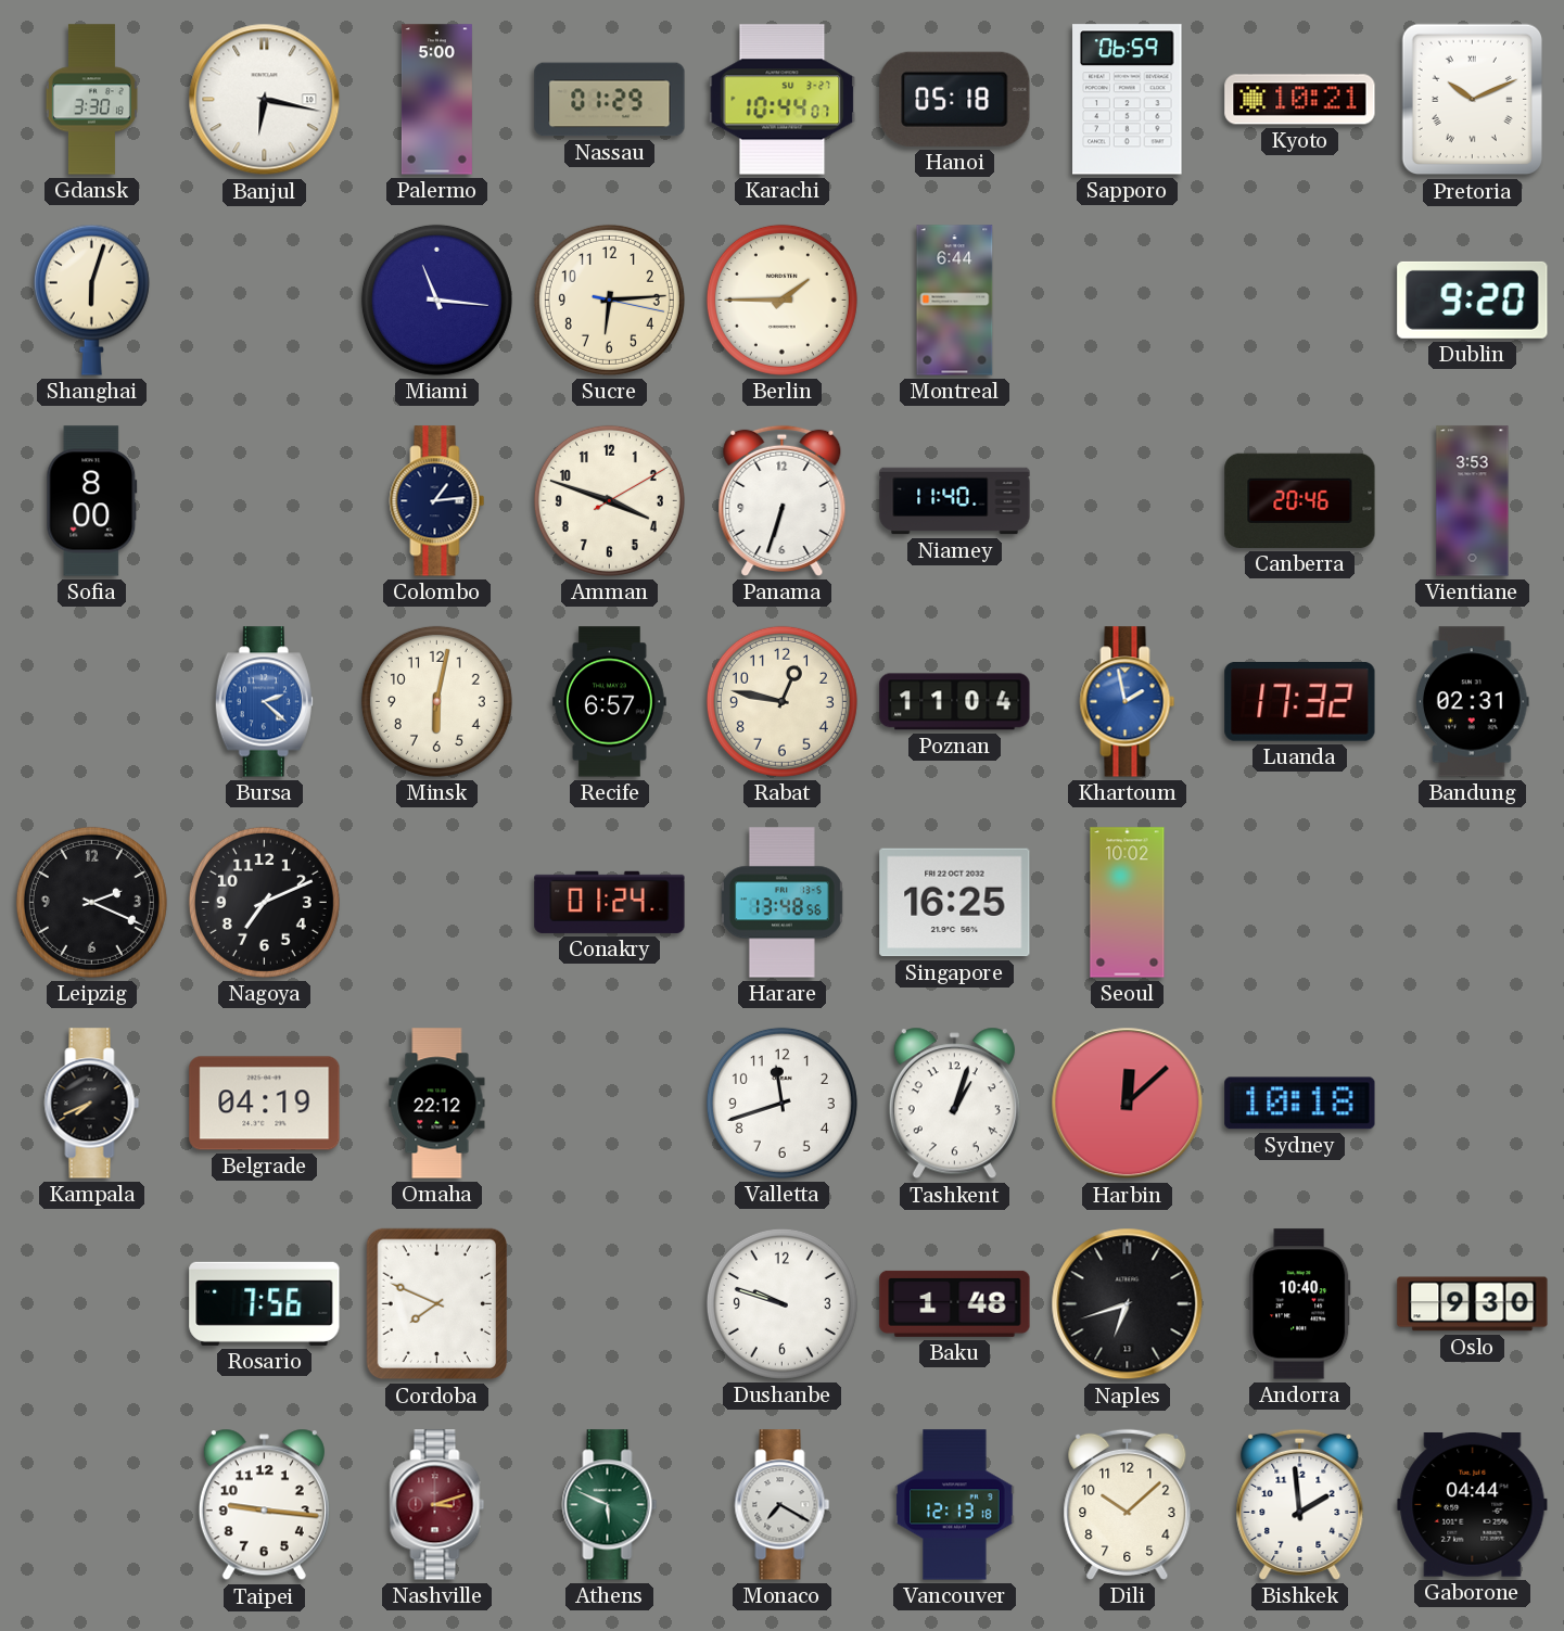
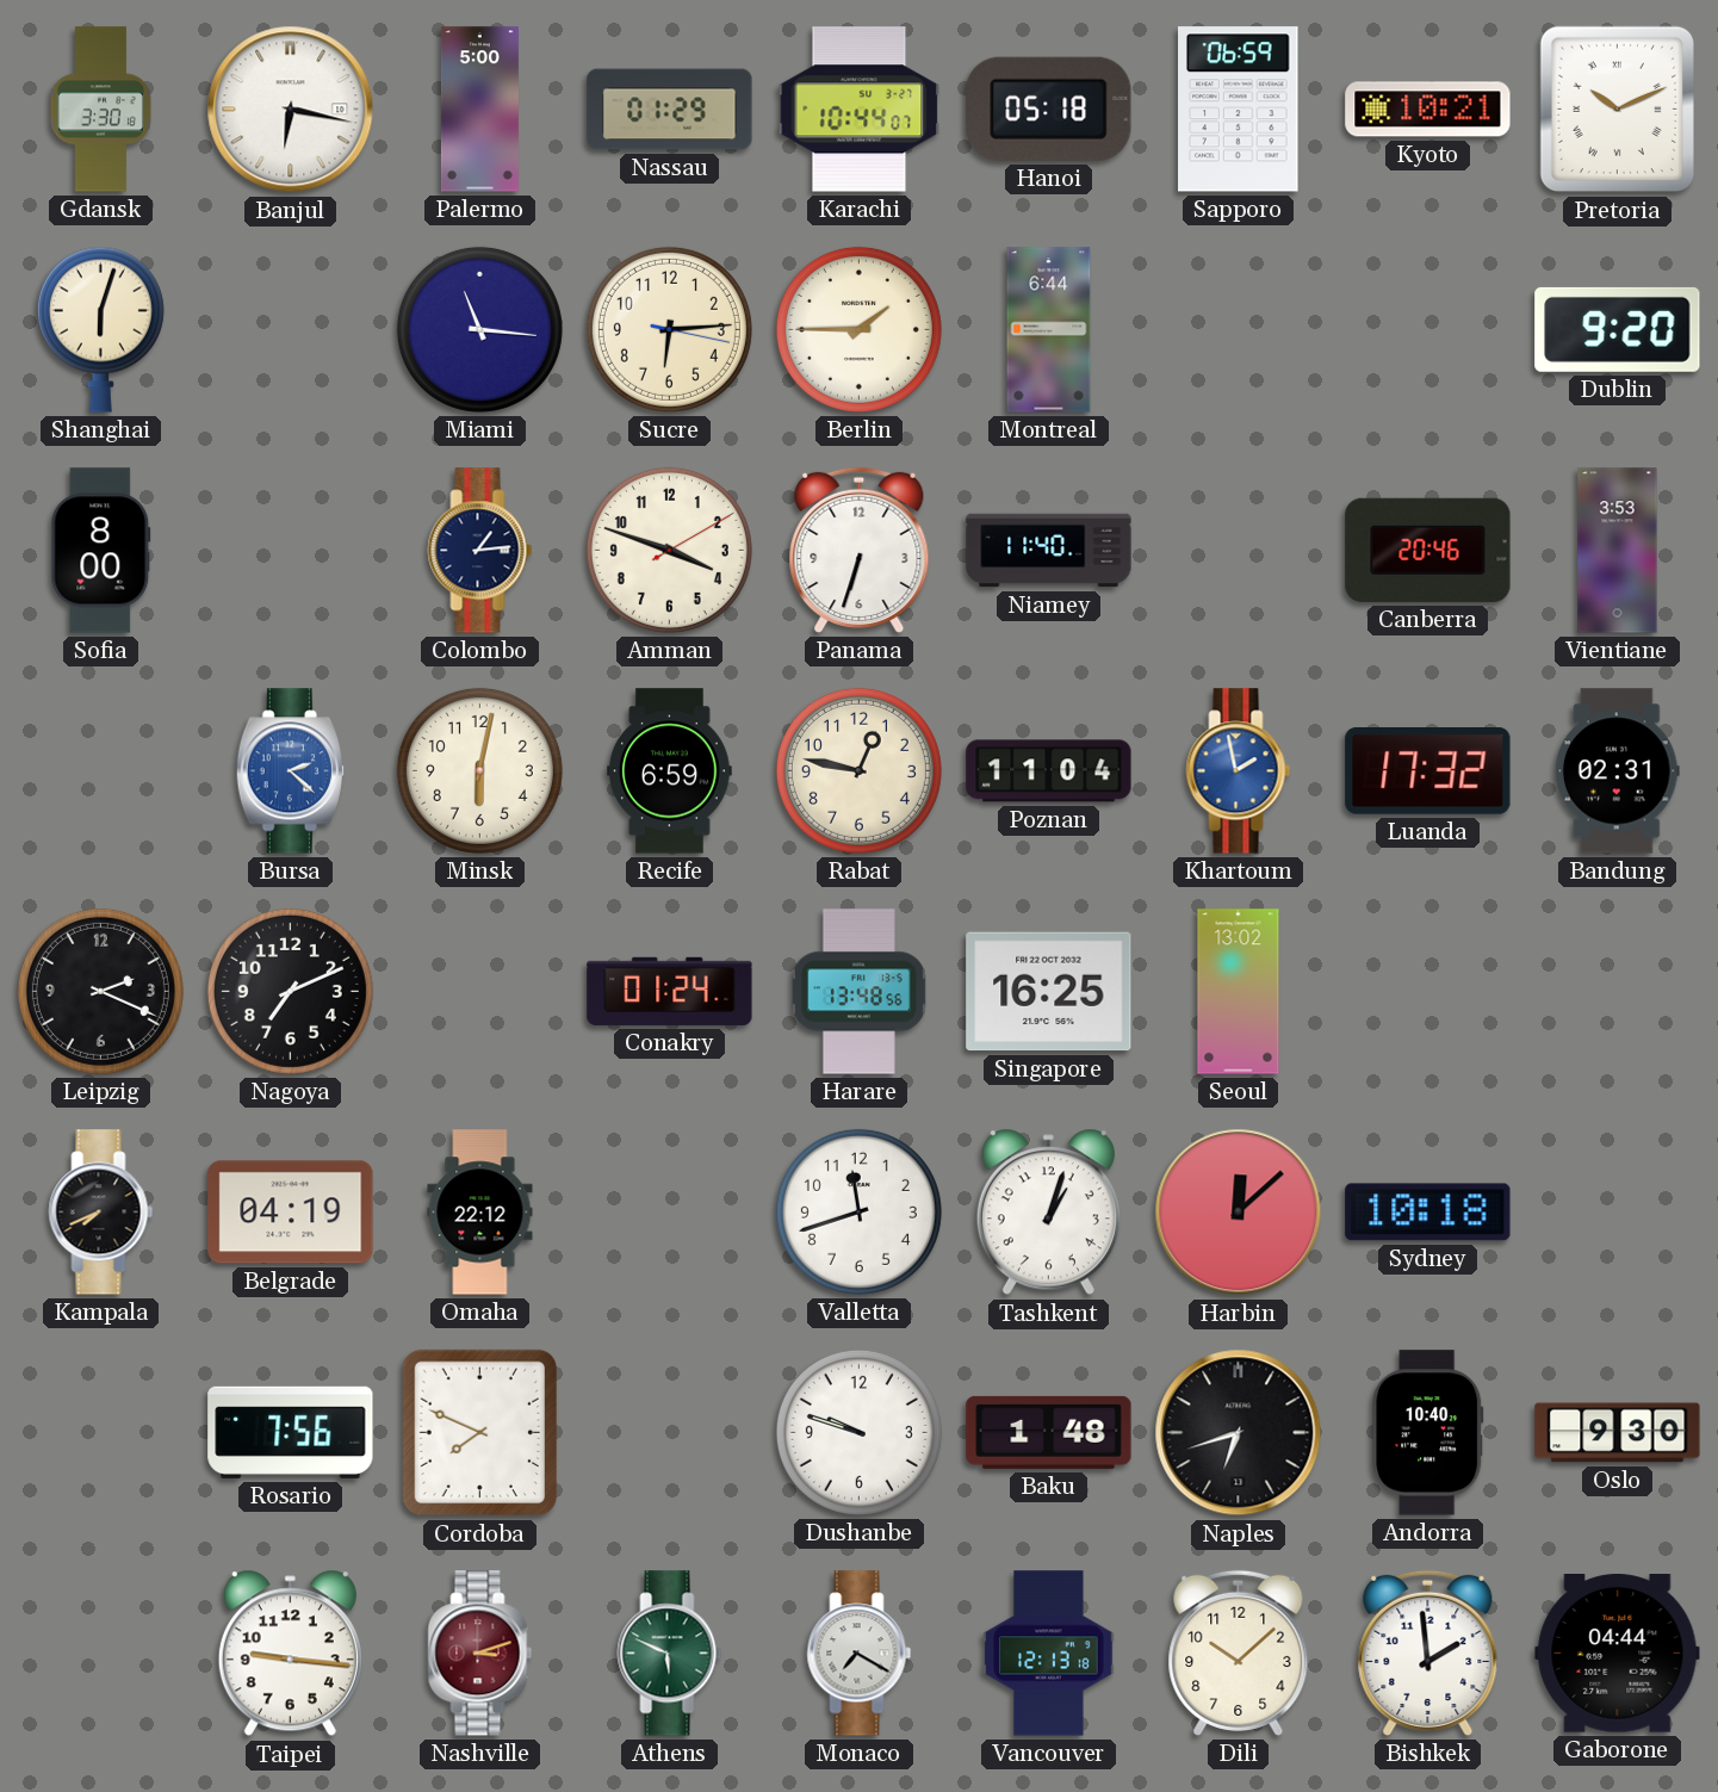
Recife: 6:57 -> 6:59 (670, 771)
Seoul: 10:02 -> 13:02 (1239, 992)
